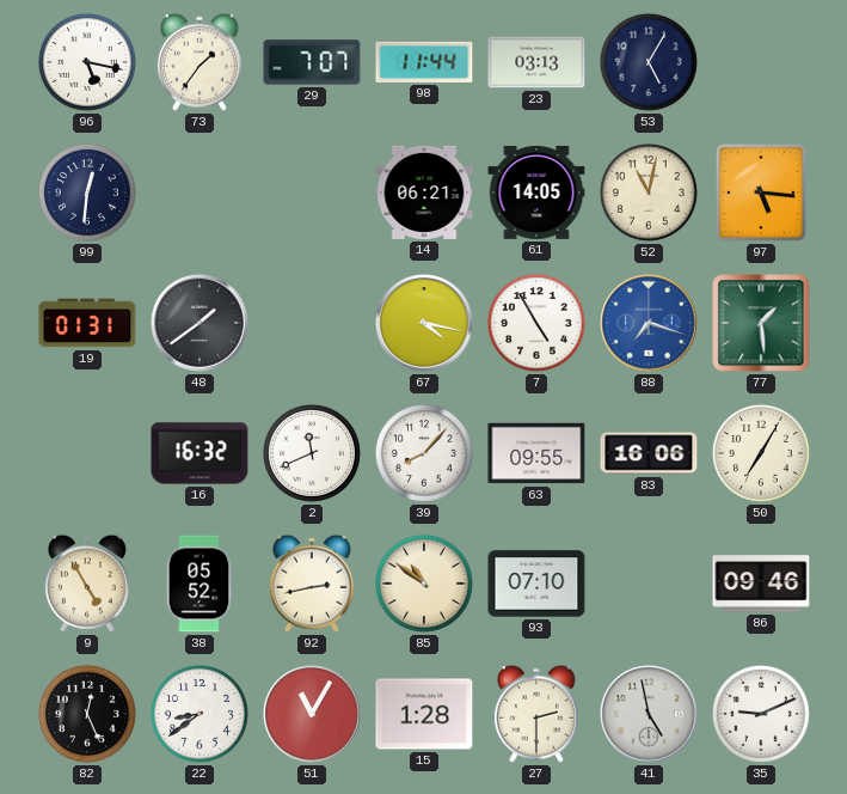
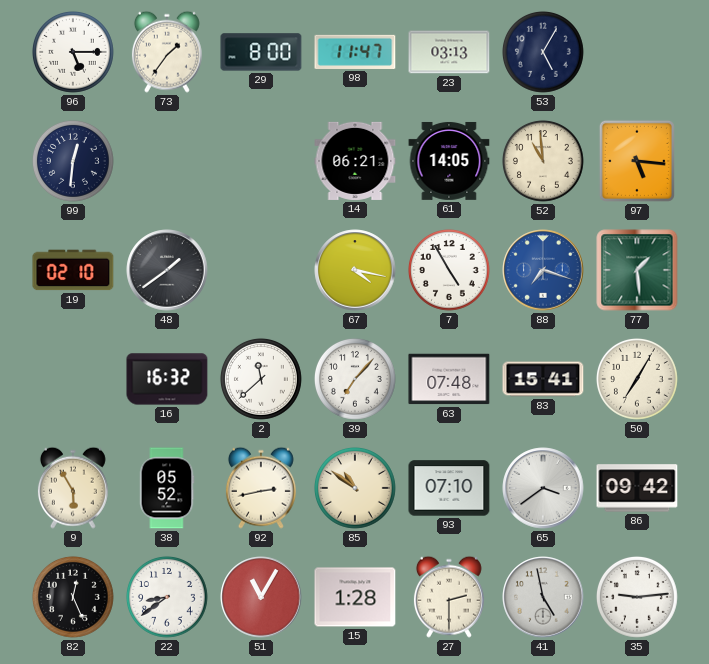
96: 5:17 -> 5:15 (73, 52)
29: 7:07 -> 8:00 (261, 52)
98: 11:44 -> 11:47 (355, 52)
52: 11:02 -> 10:59 (543, 161)
19: 01:31 -> 02:10 (73, 270)
2: 11:41 -> 11:38 (261, 379)
39: 8:07 -> 7:07 (355, 379)
63: 09:55 -> 07:48 (449, 379)
83: 16:06 -> 15:41 (543, 379)
9: 4:55 -> 5:55 (73, 488)
65: none -> 3:39 (543, 488)
86: 09:46 -> 09:42 (637, 488)
35: 9:11 -> 9:14 (637, 597)
